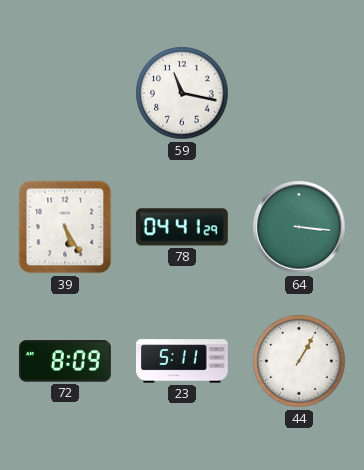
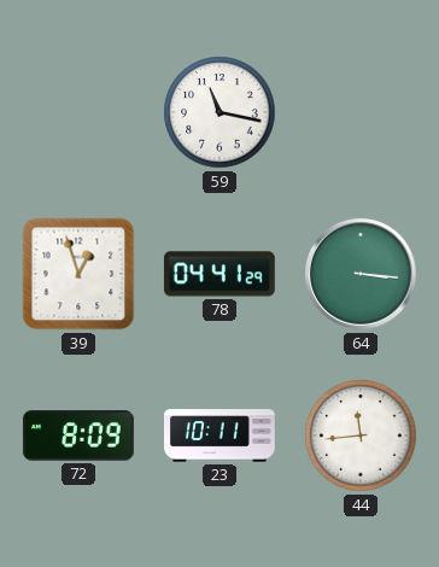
39: 5:25 -> 12:57 (78, 274)
23: 5:11 -> 10:11 (221, 436)
44: 1:05 -> 11:44 (361, 436)
